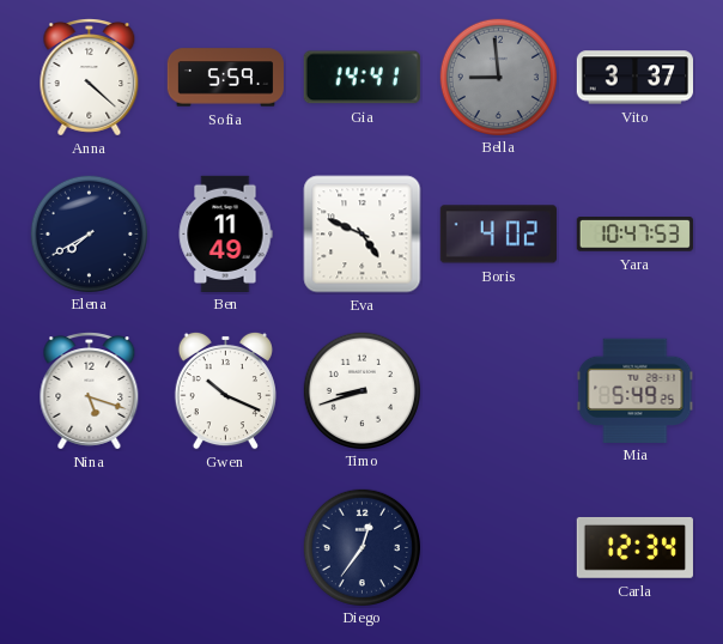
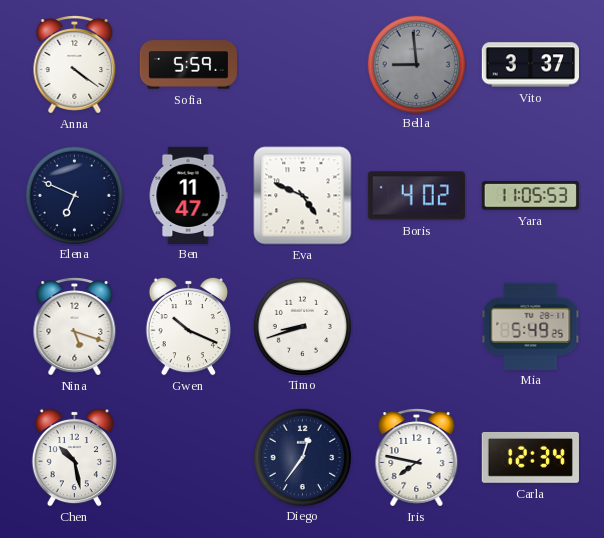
Anna: 4:22 -> 4:21 (75, 65)
Gia: 14:41 -> none (361, 78)
Elena: 7:40 -> 6:49 (74, 195)
Ben: 11:49 -> 11:47 (188, 195)
Yara: 10:47 -> 11:05 (530, 196)
Chen: none -> 10:28 (74, 457)
Iris: none -> 7:47 (417, 458)
